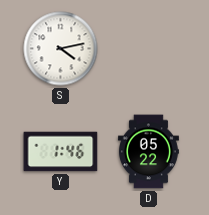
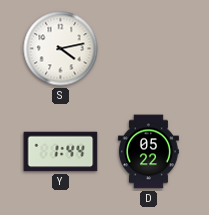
Y: 1:46 -> 1:44 (61, 152)
